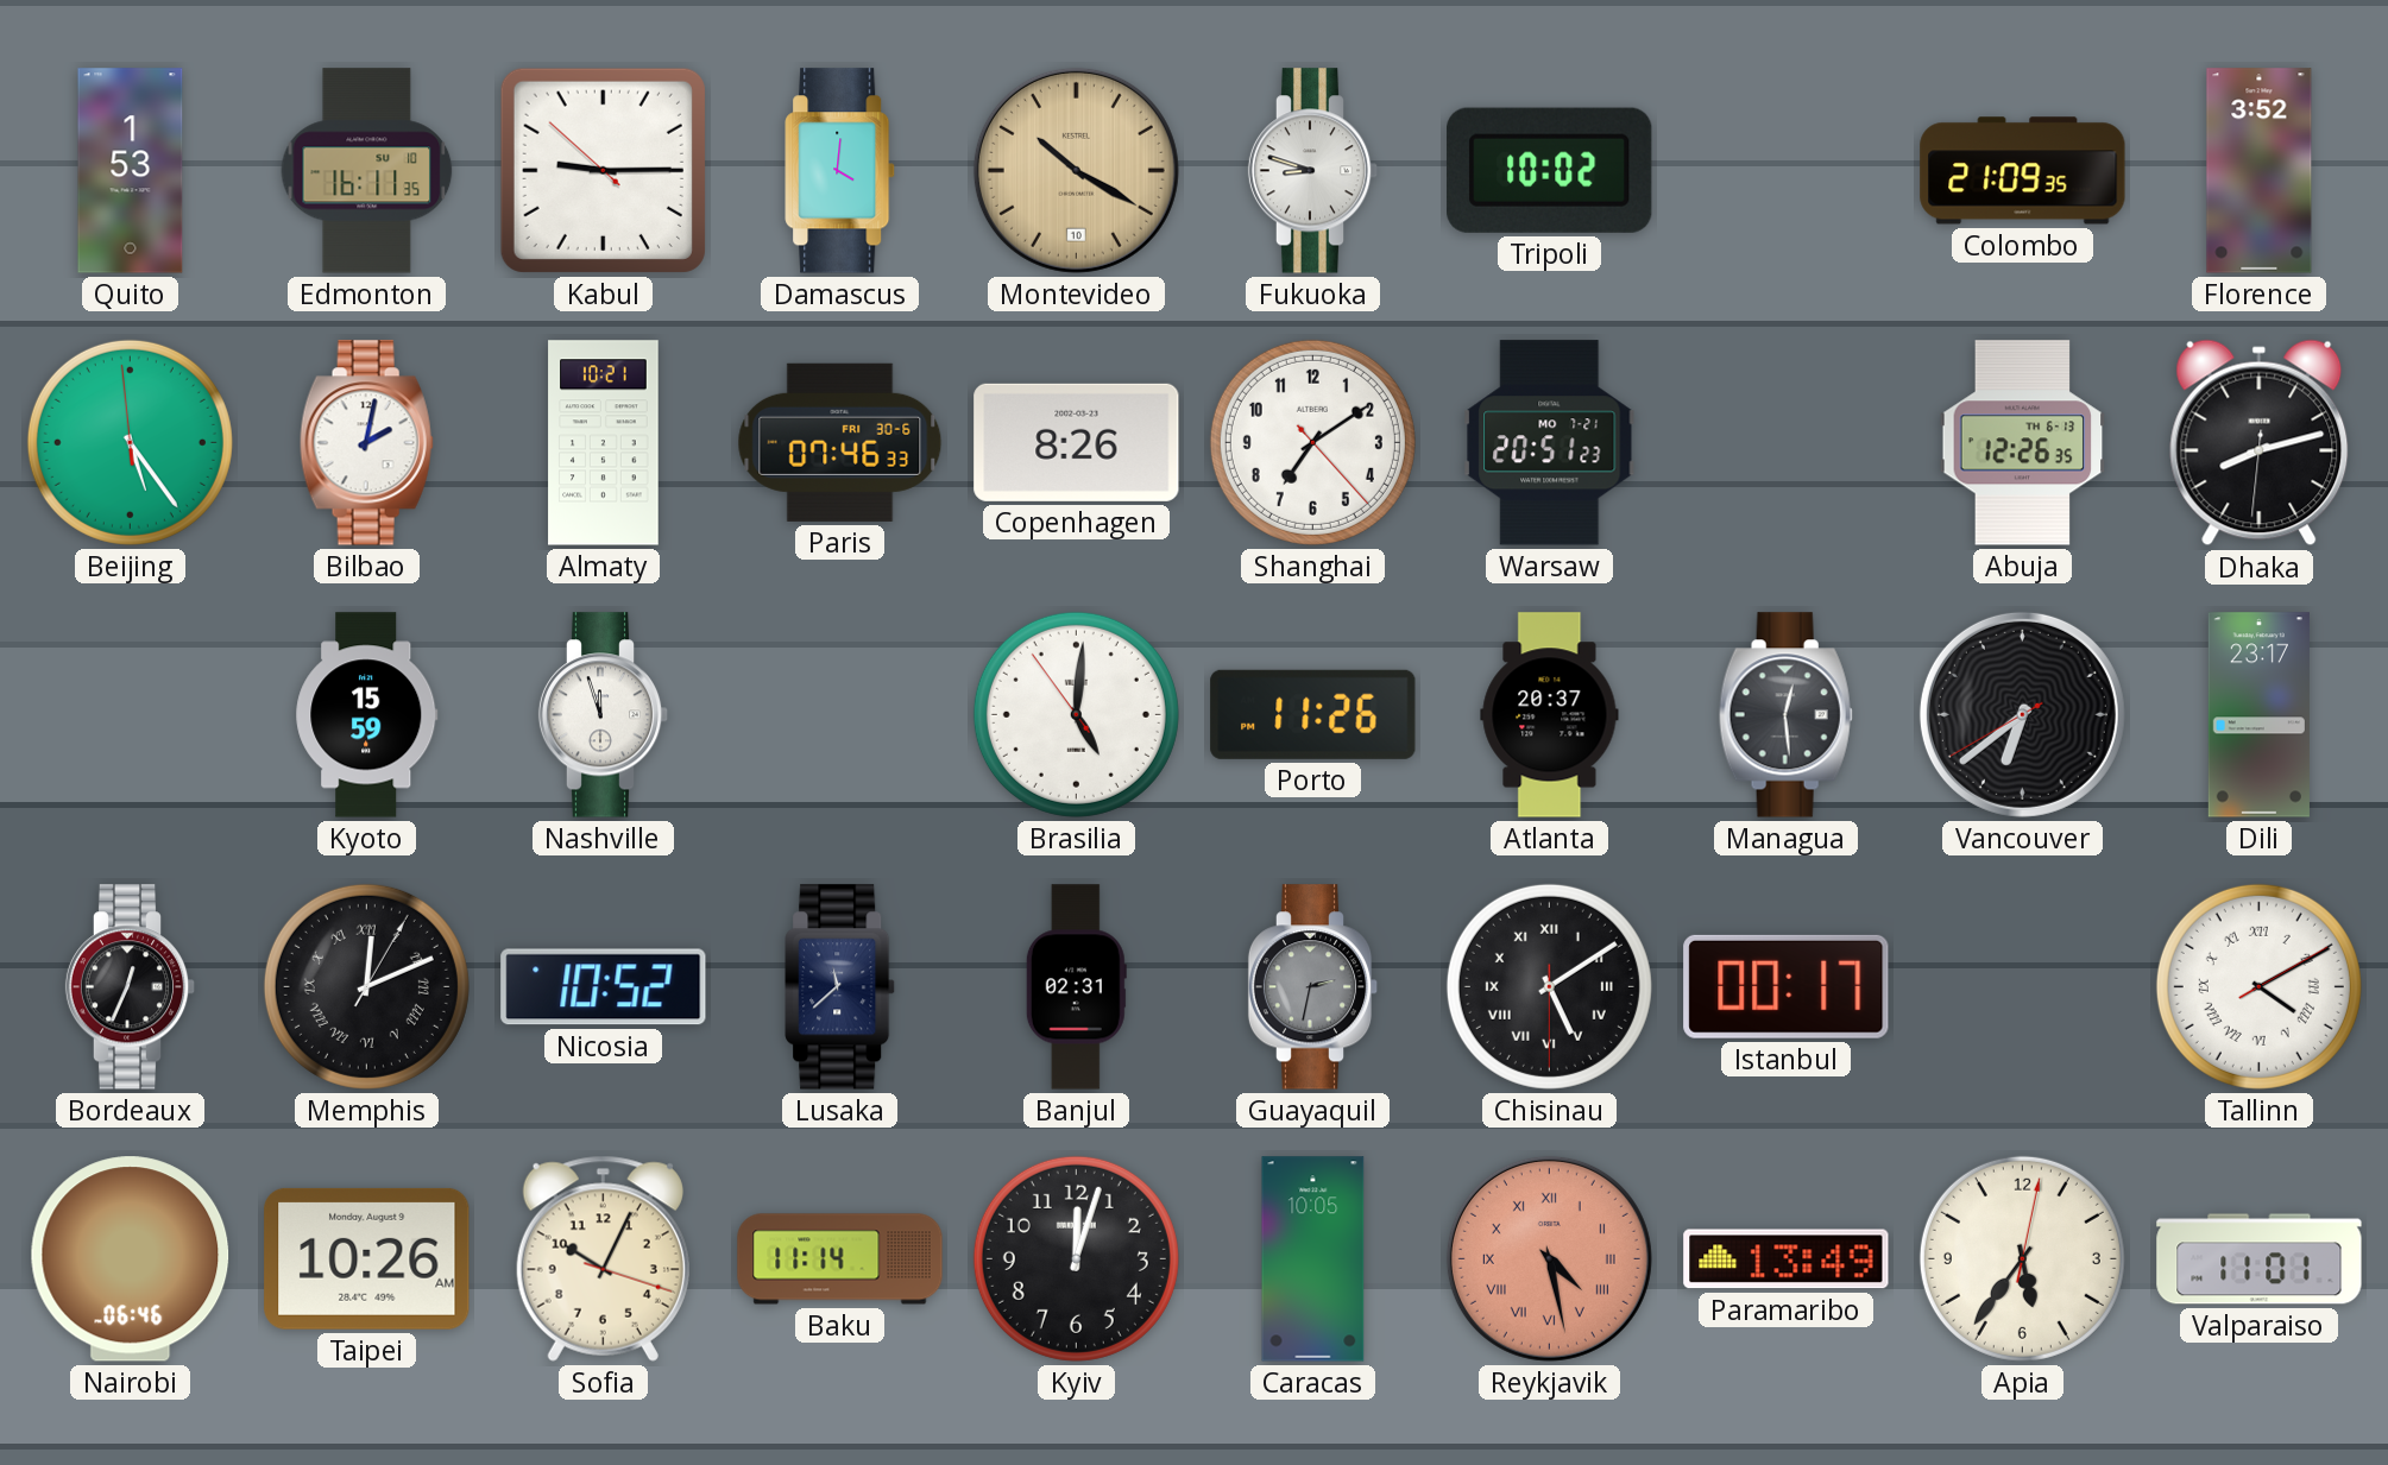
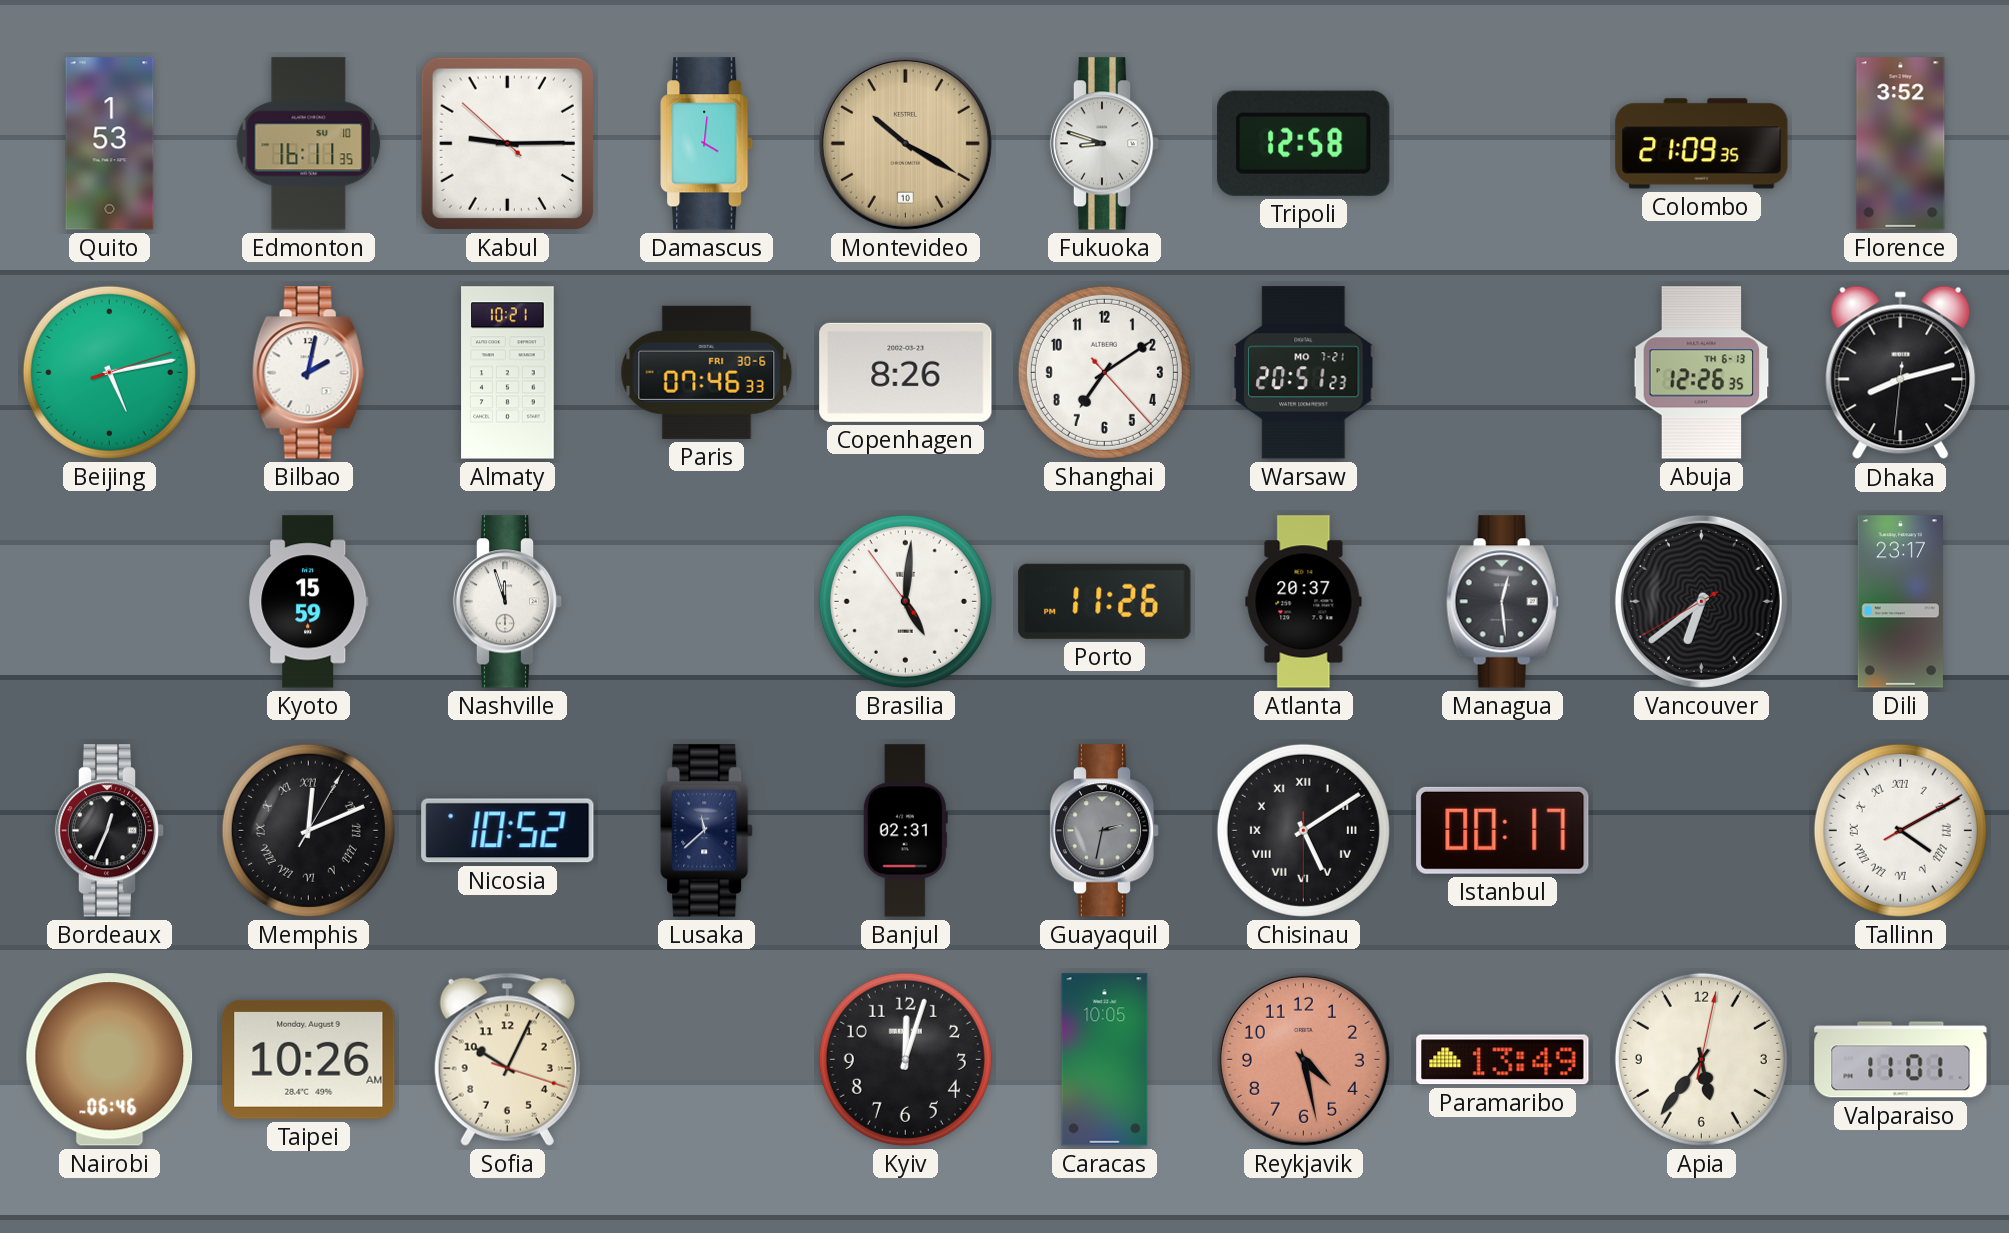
Tripoli: 10:02 -> 12:58 (1304, 143)
Beijing: 5:23 -> 5:13 (109, 372)
Baku: 11:14 -> none (840, 1259)
Reykjavik numerals: Roman -> Arabic (1303, 1059)
